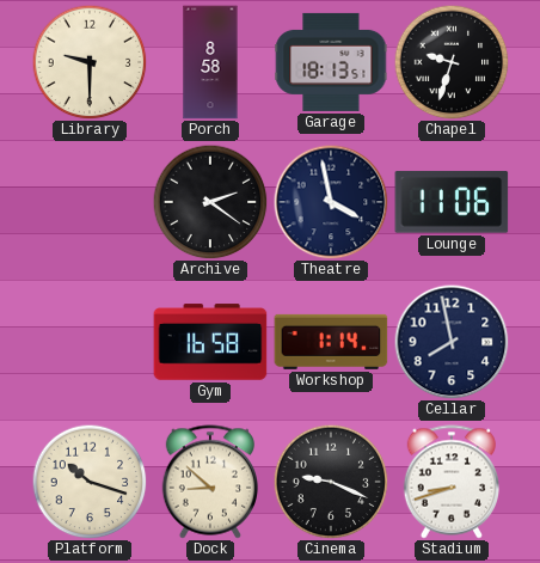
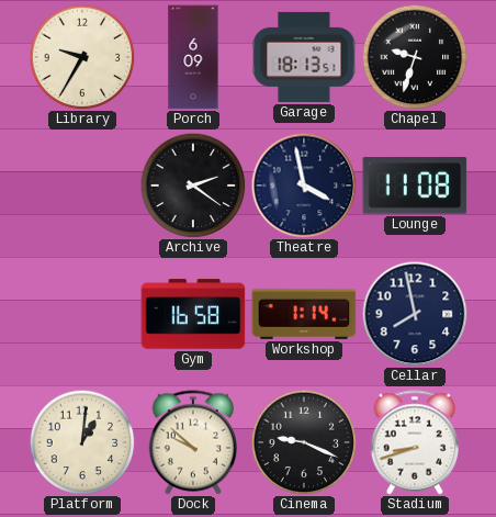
Library: 9:30 -> 9:35 (82, 57)
Porch: 8:58 -> 6:09 (193, 57)
Lounge: 11:06 -> 11:08 (415, 186)
Platform: 10:18 -> 1:01 (82, 442)
Dock: 8:52 -> 9:52 (192, 442)
